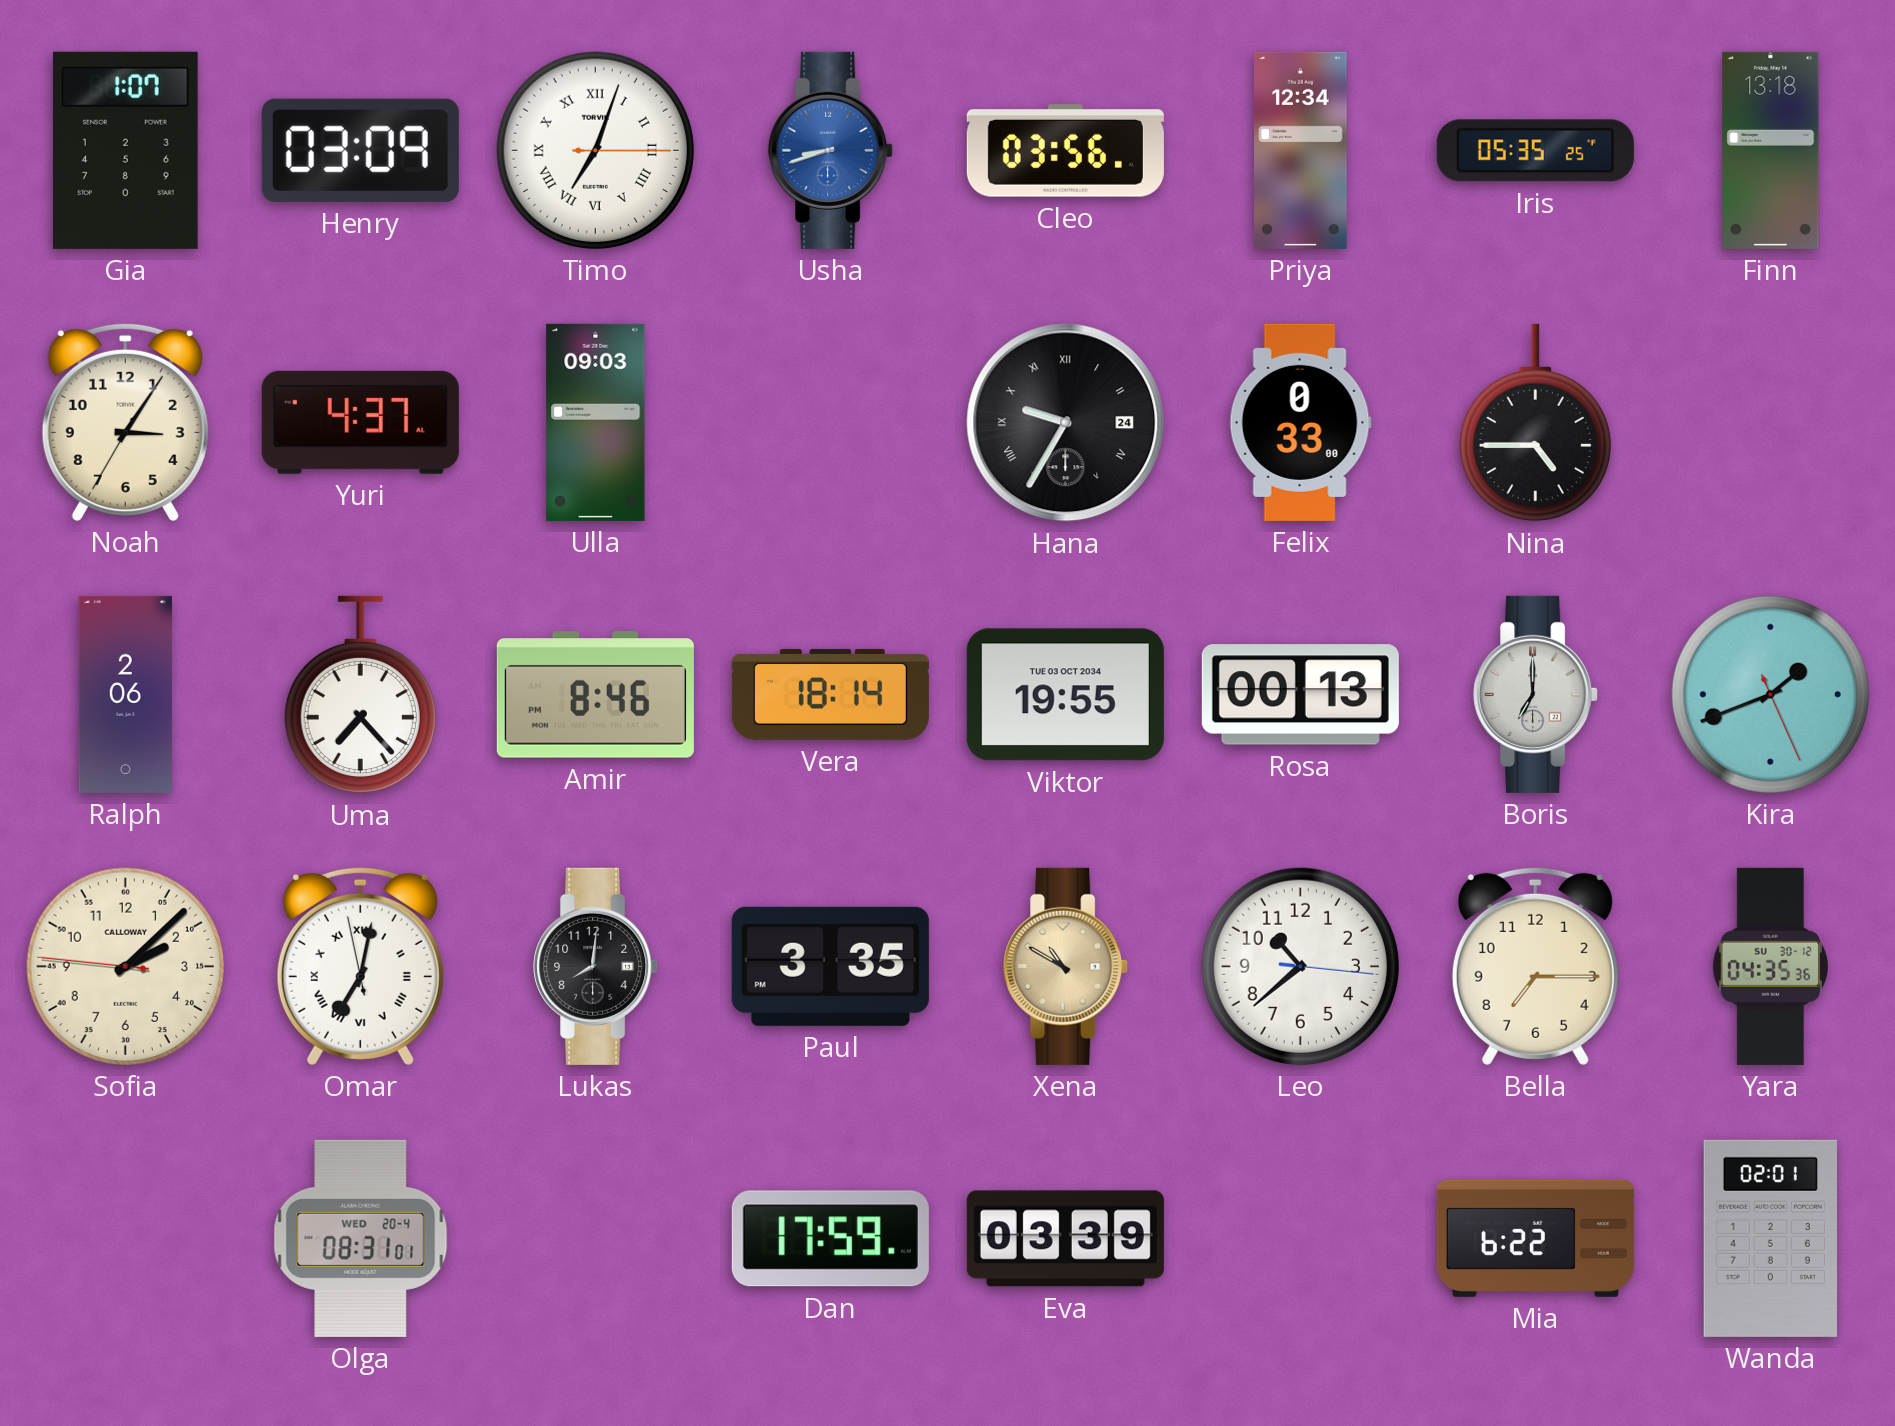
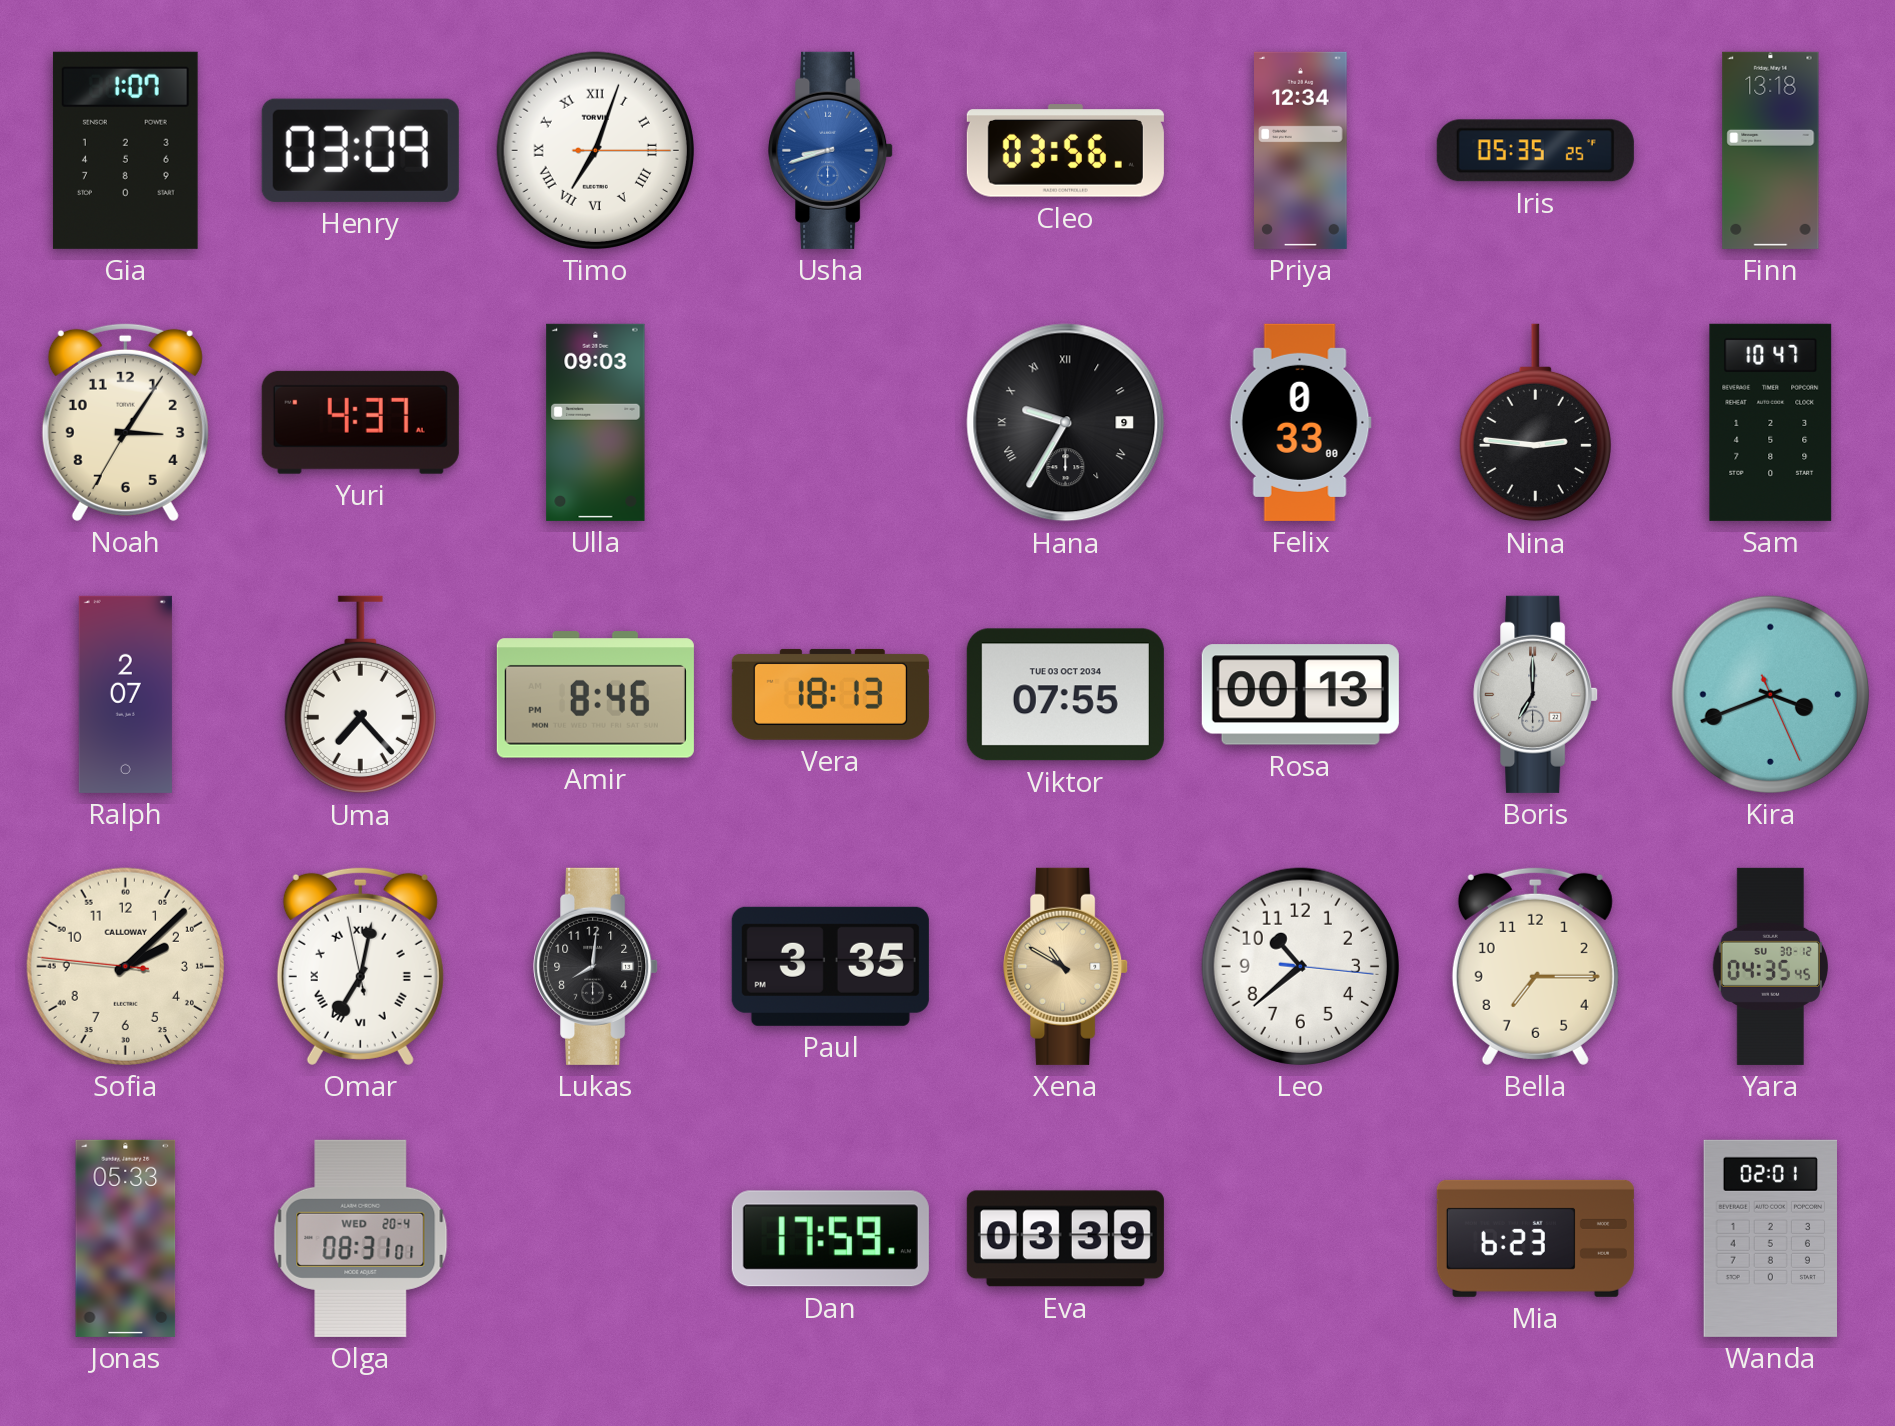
Hana date: 24 -> 9 (1066, 423)
Nina: 4:45 -> 2:46 (1535, 423)
Sam: none -> 10:47 (1771, 422)
Ralph: 2:06 -> 2:07 (125, 694)
Vera: 18:14 -> 18:13 (830, 694)
Viktor: 19:55 -> 07:55 (1065, 695)
Kira: 1:41 -> 3:41 (1770, 694)
Yara: 04:35:36 -> 04:35:45 (1770, 966)
Jonas: none -> 05:33 (126, 1238)
Mia: 6:22 -> 6:23 (1535, 1238)
